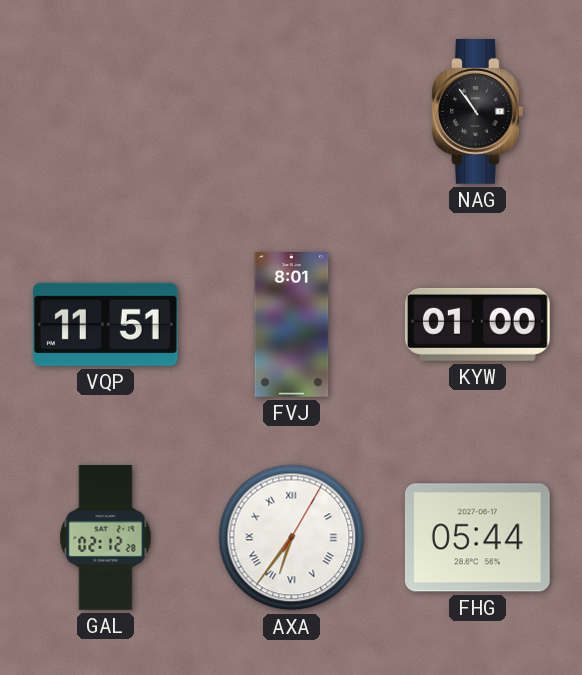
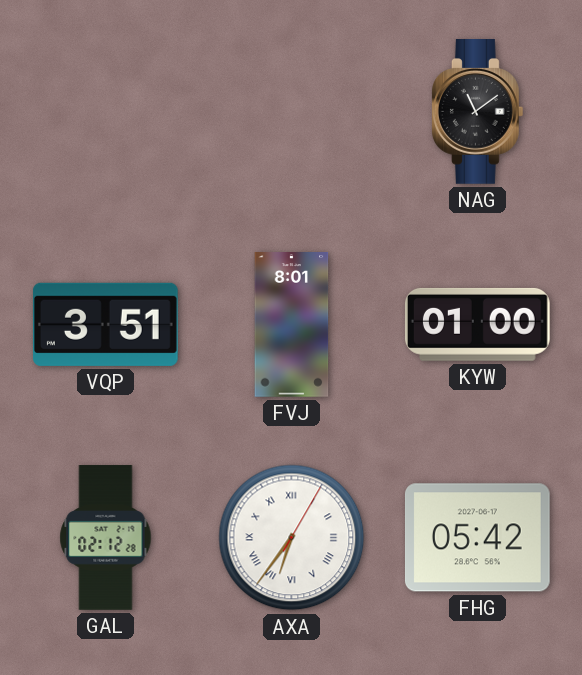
NAG: 10:54 -> 11:09 (477, 112)
VQP: 11:51 -> 3:51 (105, 324)
FHG: 05:44 -> 05:42 (477, 538)
